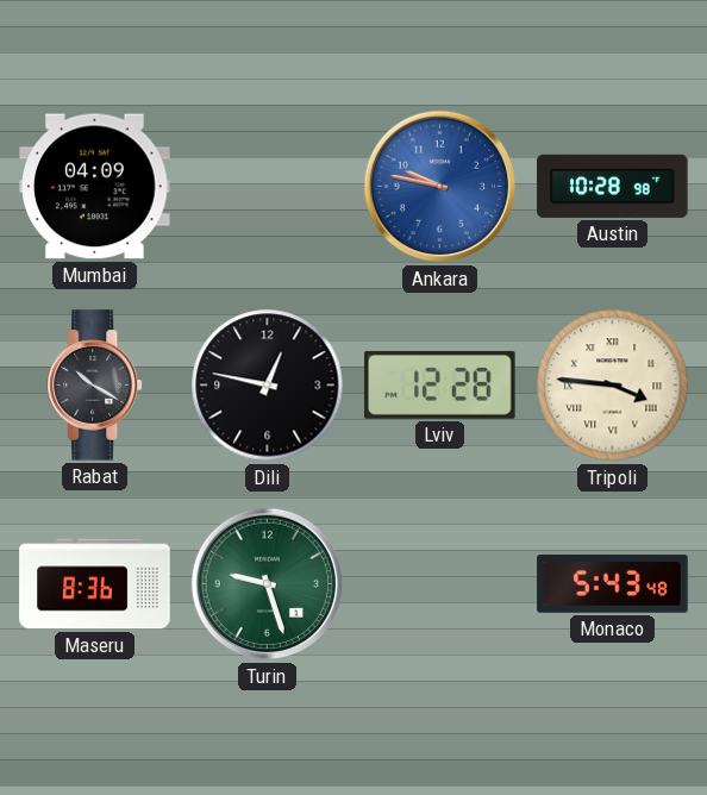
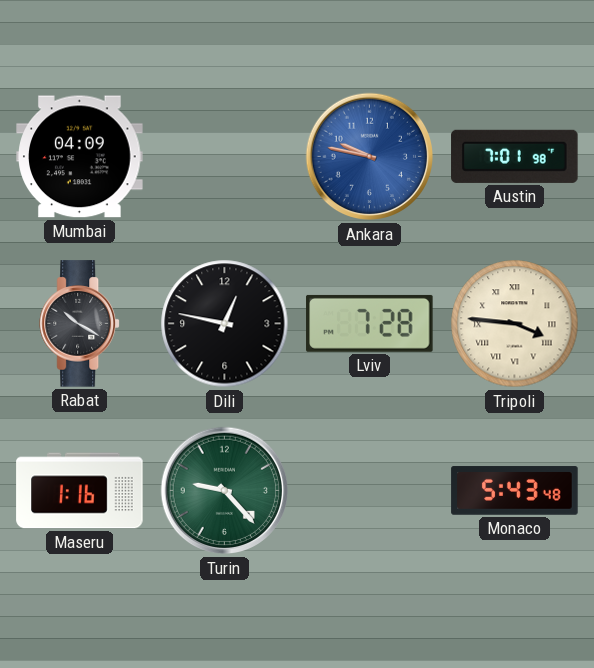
Austin: 10:28 -> 7:01 (515, 156)
Lviv: 12:28 -> 7:28 (370, 323)
Maseru: 8:36 -> 1:16 (80, 491)
Turin: 9:27 -> 9:23 (225, 491)
